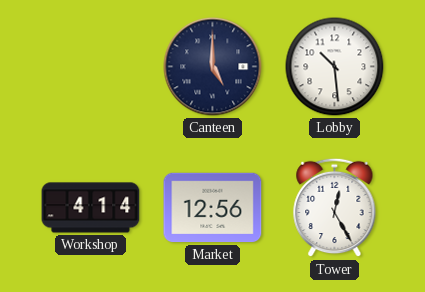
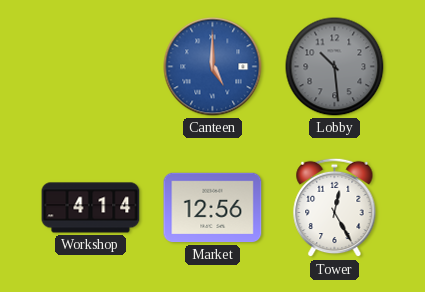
Canteen dial: navy -> blue (213, 67)
Lobby dial: white -> grey (335, 67)
